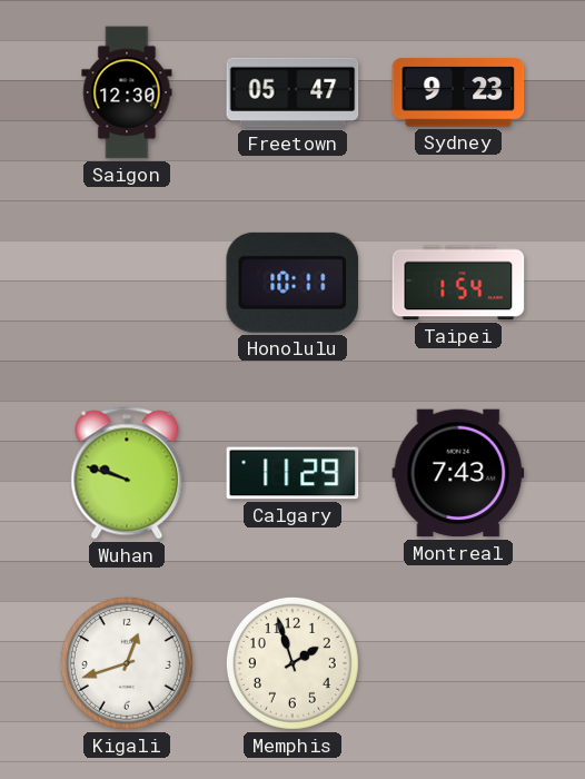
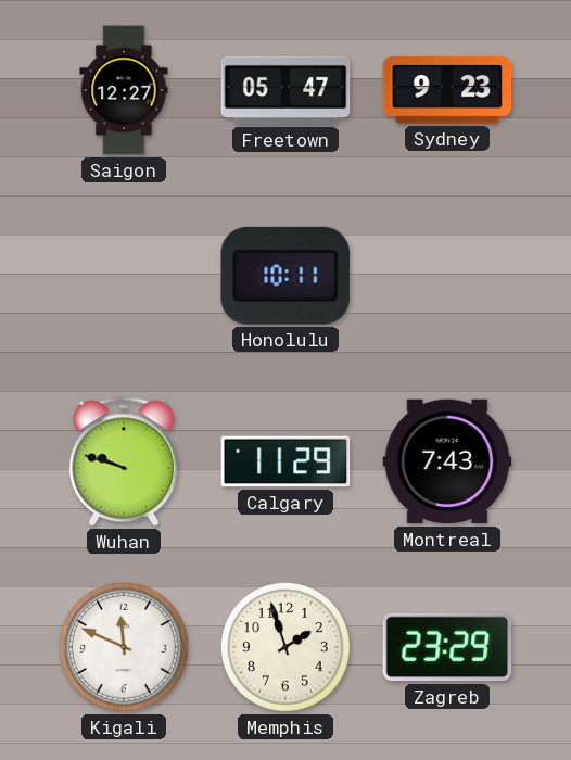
Saigon: 12:30 -> 12:27 (124, 90)
Taipei: 1:54 -> none (458, 283)
Kigali: 12:42 -> 11:49 (124, 647)
Zagreb: none -> 23:29 (447, 647)
